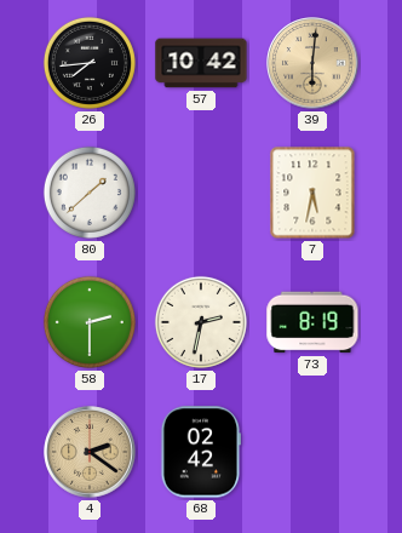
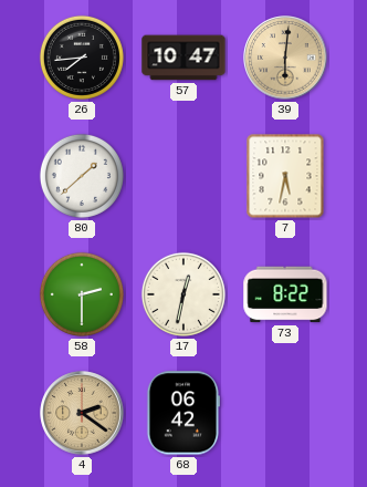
57: 10:42 -> 10:47 (183, 58)
17: 2:32 -> 12:32 (183, 294)
73: 8:19 -> 8:22 (285, 294)
68: 02:42 -> 06:42 (182, 413)
